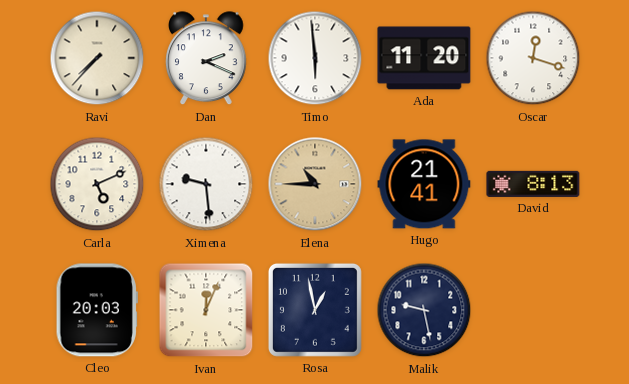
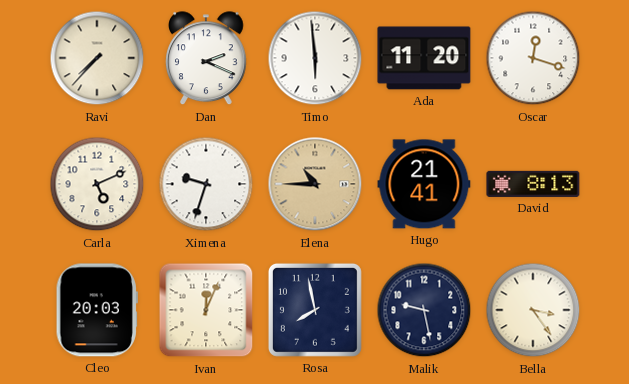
Ximena: 9:29 -> 9:33 (206, 184)
Rosa: 12:58 -> 7:58 (315, 310)
Bella: none -> 3:24 (533, 310)
